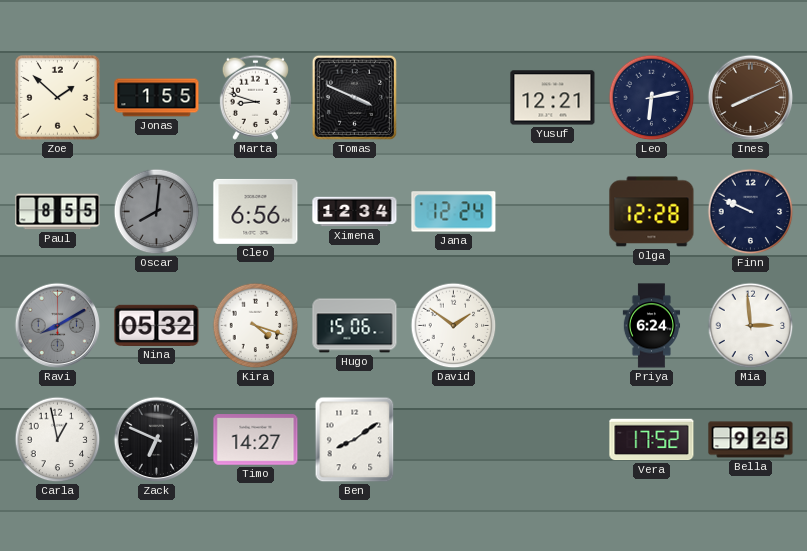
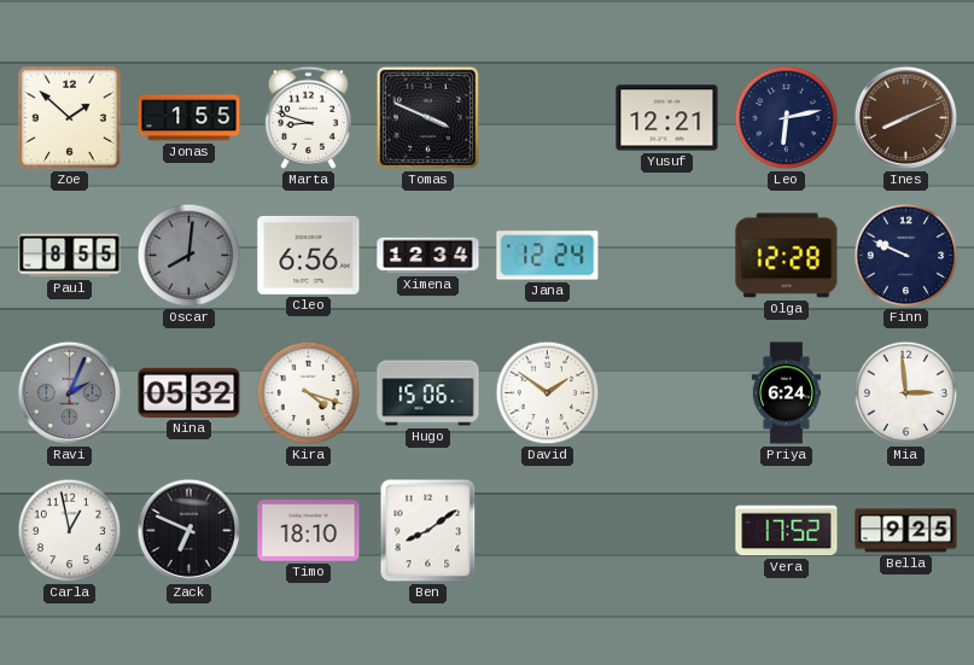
Ravi: 8:10 -> 2:04 (70, 393)
Timo: 14:27 -> 18:10 (309, 531)
